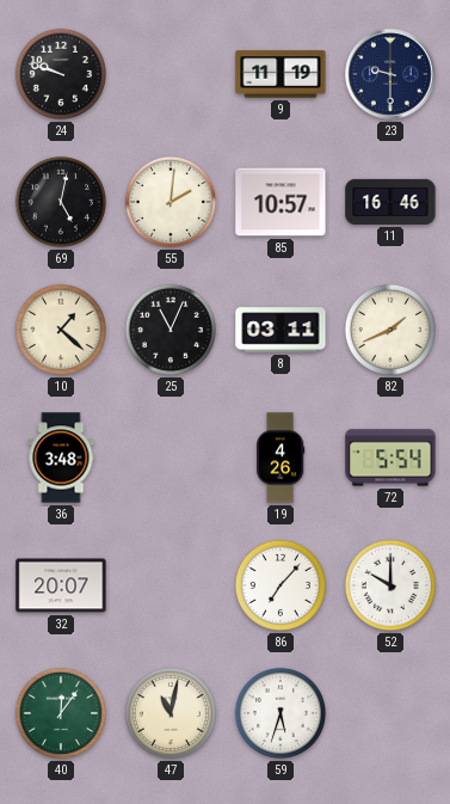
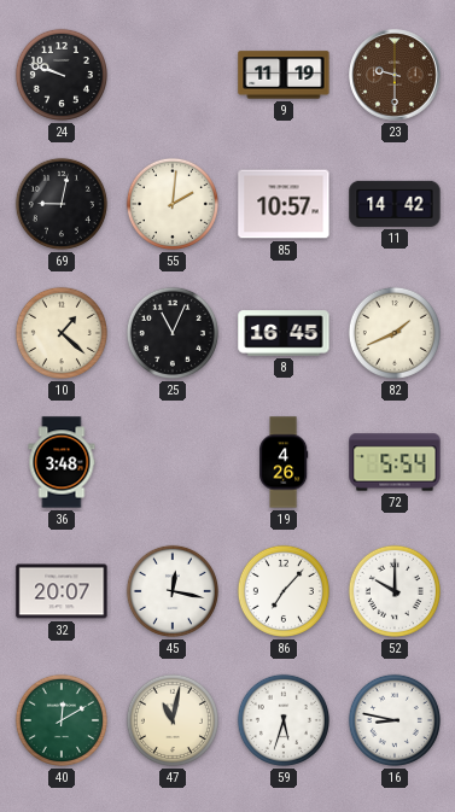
23 dial: navy -> brown (395, 75)
69: 5:02 -> 9:02 (62, 204)
11: 16:46 -> 14:42 (395, 204)
8: 03:11 -> 16:45 (284, 333)
45: none -> 12:17 (173, 591)
40: 12:06 -> 12:10 (62, 720)
16: none -> 8:47 (395, 720)
